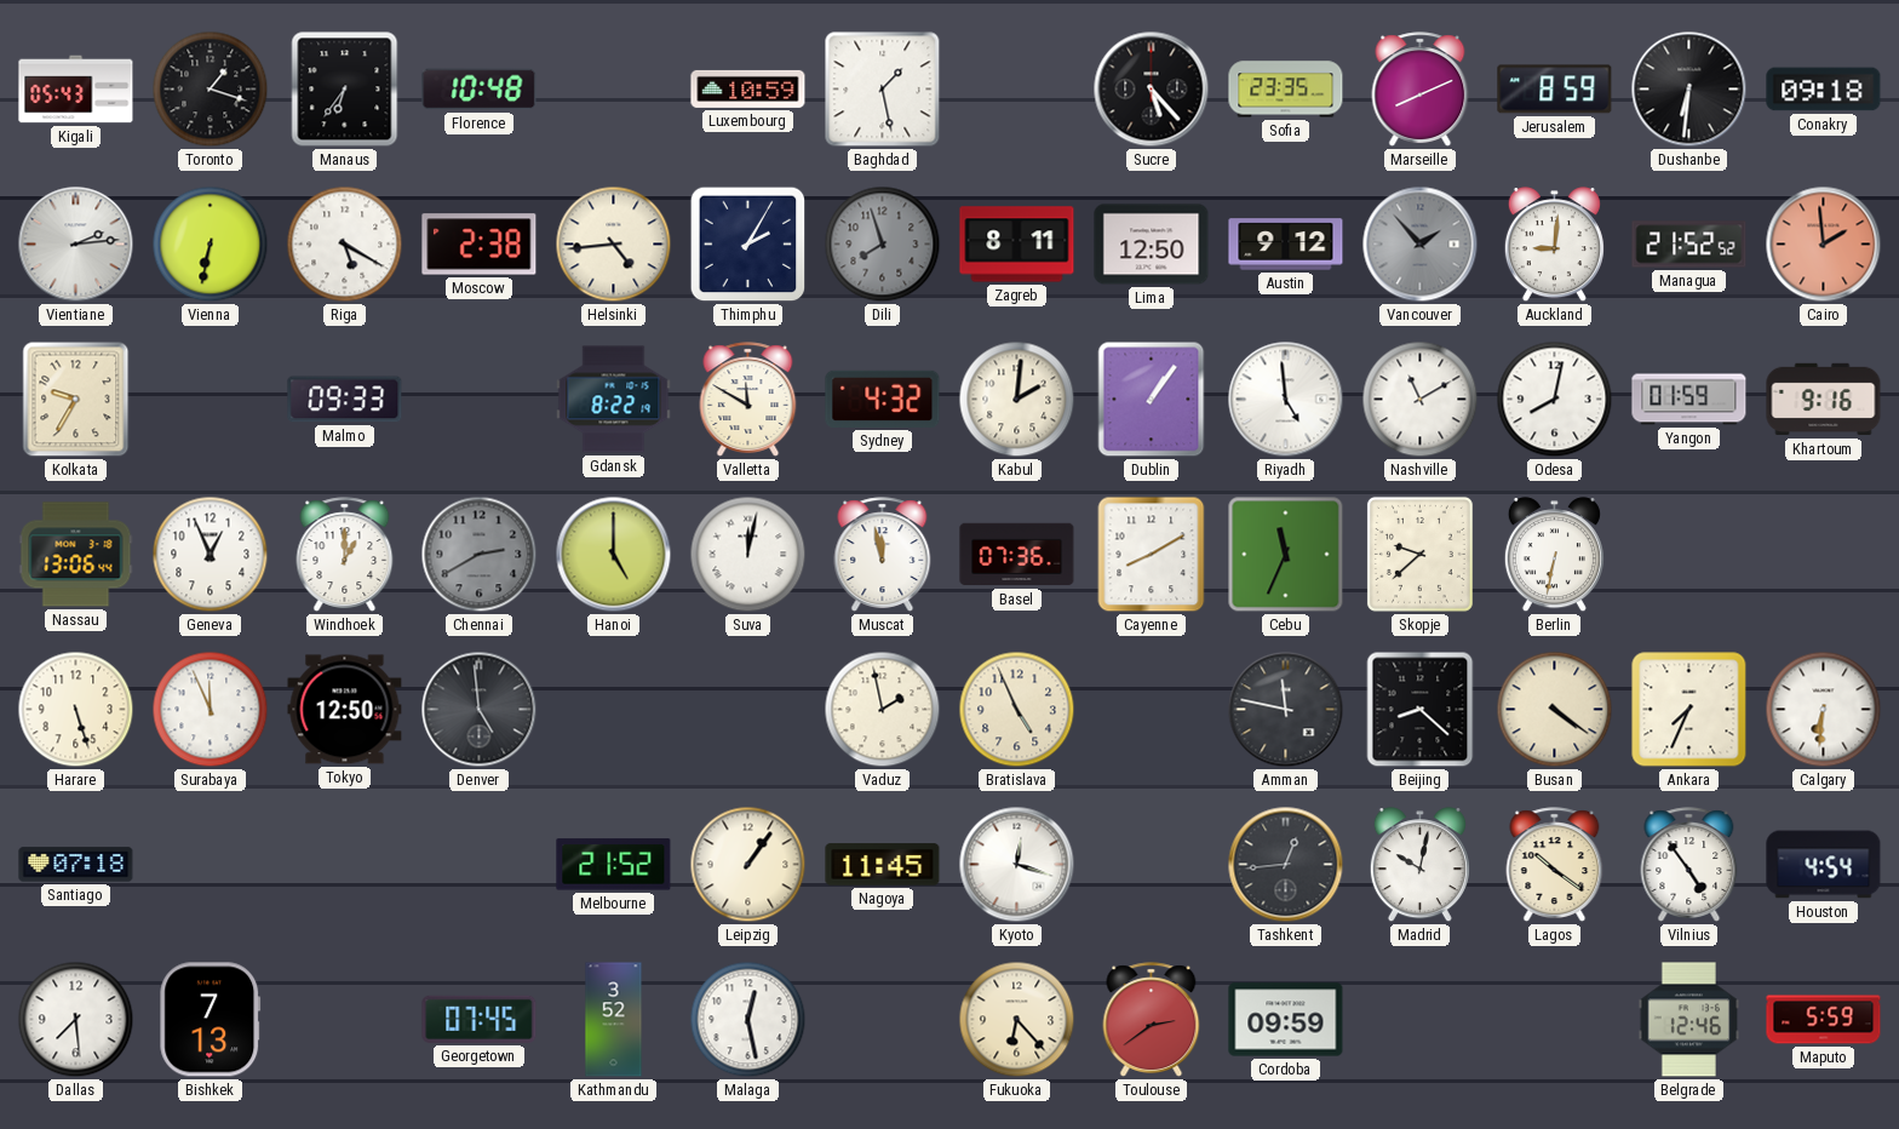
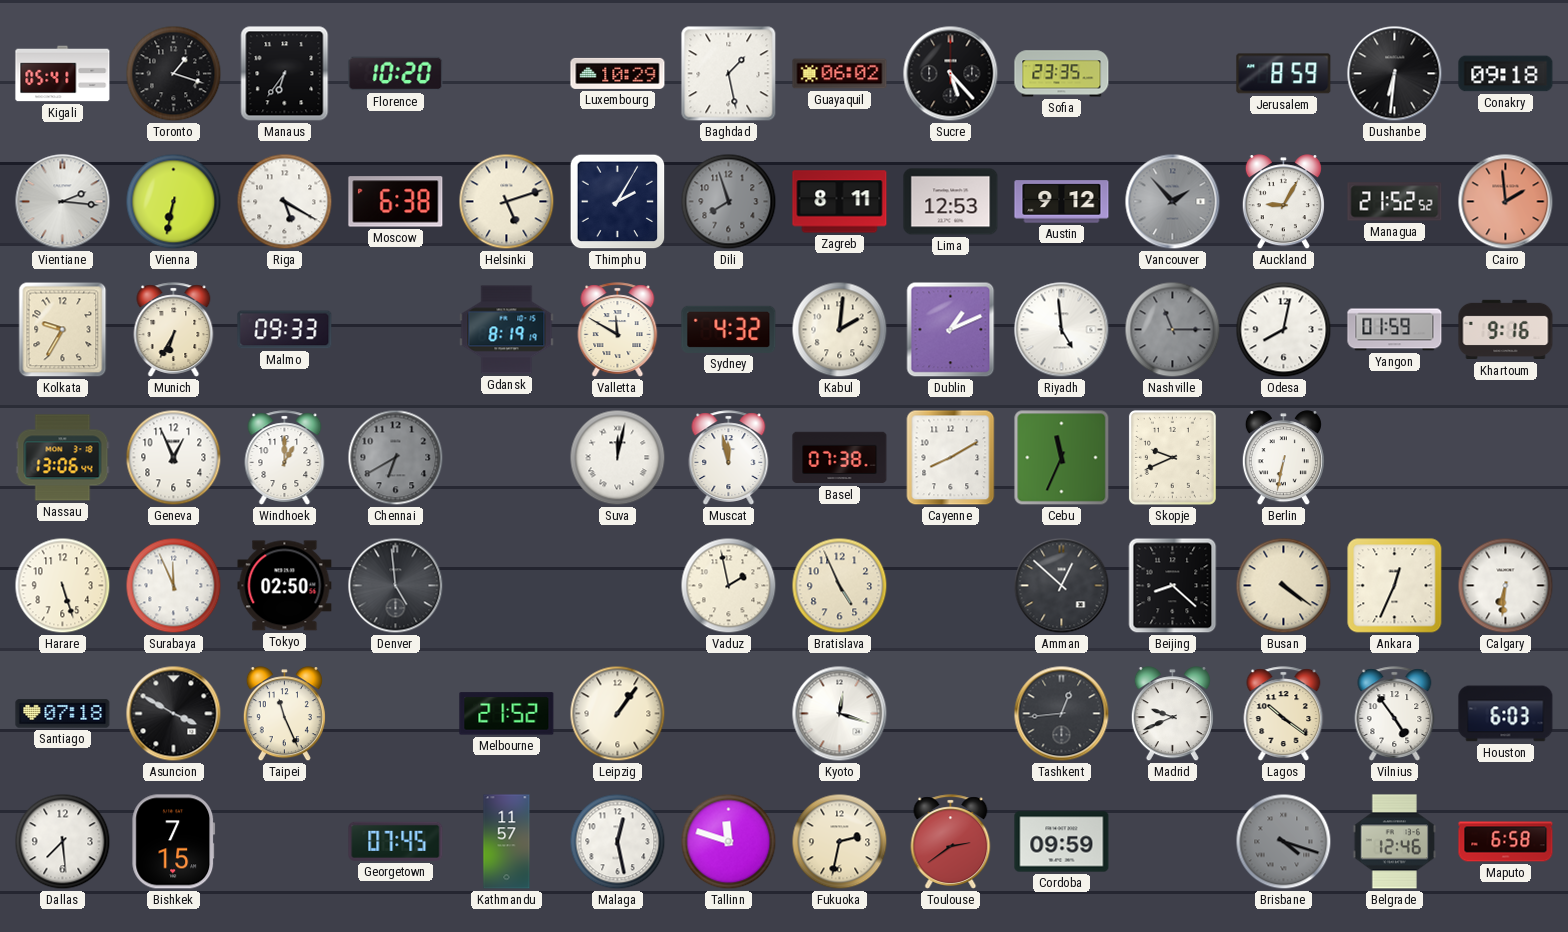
Kigali: 05:43 -> 05:41 (63, 74)
Florence: 10:48 -> 10:20 (396, 74)
Luxembourg: 10:59 -> 10:29 (618, 73)
Guayaquil: none -> 06:02 (840, 74)
Marseille: 8:11 -> none (1421, 90)
Vientiane: 2:14 -> 2:16 (63, 202)
Moscow: 2:38 -> 6:38 (396, 202)
Helsinki: 4:44 -> 5:12 (507, 202)
Lima: 12:50 -> 12:53 (951, 202)
Auckland: 9:01 -> 9:05 (1283, 202)
Munich: none -> 6:35 (174, 330)
Gdansk: 8:22 -> 8:19 (507, 330)
Dublin: 1:06 -> 1:11 (951, 330)
Nashville: 11:10 -> 11:15 (1173, 330)
Nashville dial: white -> grey (1173, 330)
Chennai: 2:40 -> 6:40 (396, 458)
Hanoi: 5:00 -> none (614, 555)
Basel: 07:36 -> 07:38 (840, 458)
Skopje: 9:38 -> 9:41 (1172, 457)
Tokyo: 12:50 -> 02:50 (285, 586)
Amman: 11:47 -> 12:52 (1062, 586)
Ankara: 7:34 -> 12:34 (1395, 586)
Asuncion: none -> 3:50 (174, 714)
Taipei: none -> 11:26 (284, 714)
Nagoya: 11:45 -> none (883, 865)
Madrid: 10:02 -> 9:41 (1172, 714)
Houston: 4:54 -> 6:03 (1506, 714)
Bishkek: 7:13 -> 7:15 (174, 842)
Kathmandu: 3:52 -> 11:57 (507, 842)
Tallinn: none -> 11:48 (729, 842)
Fukuoka: 6:23 -> 2:32 (840, 842)
Brisbane: none -> 4:18 (1284, 842)
Maputo: 5:59 -> 6:58 (1506, 842)
